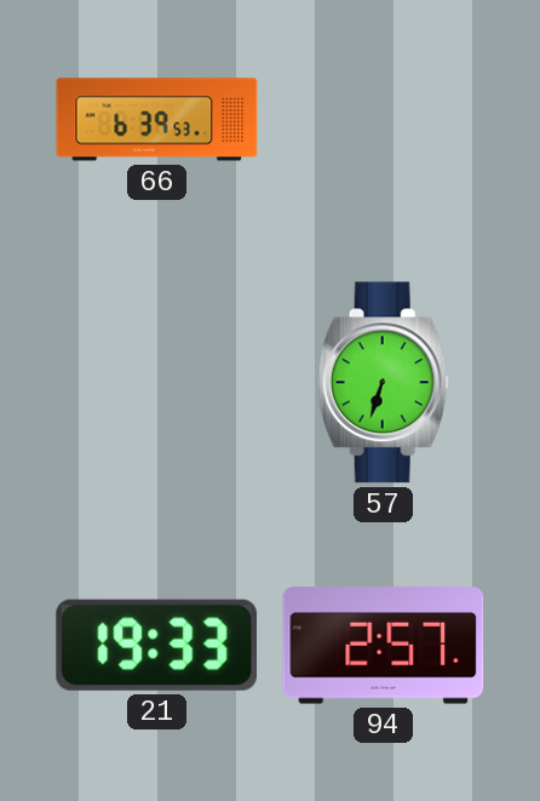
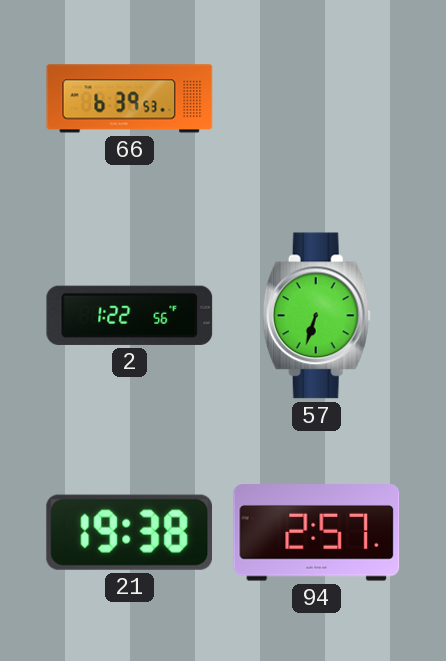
2: none -> 1:22 (130, 315)
21: 19:33 -> 19:38 (129, 532)
